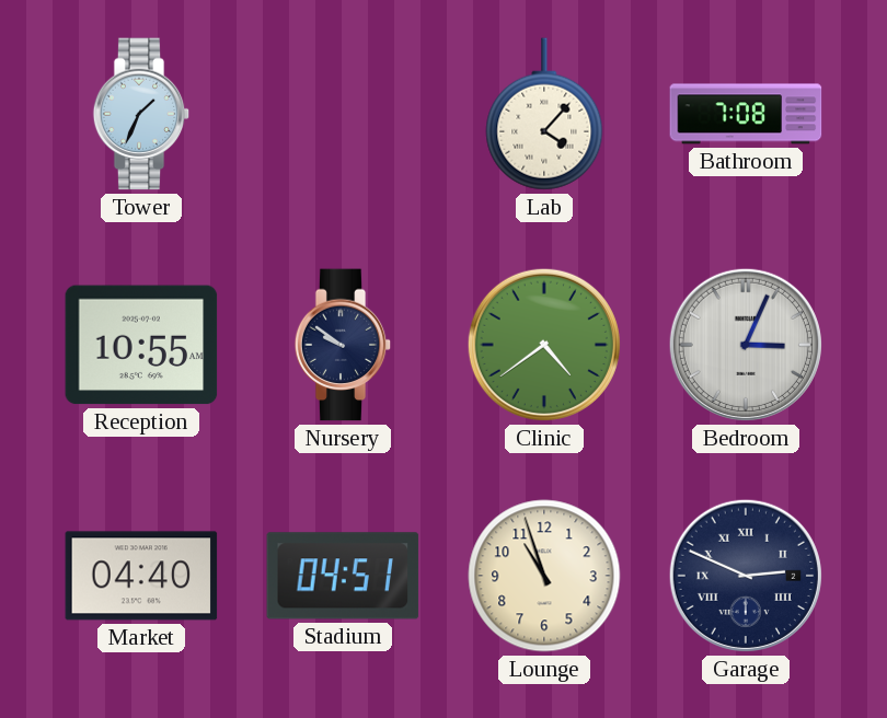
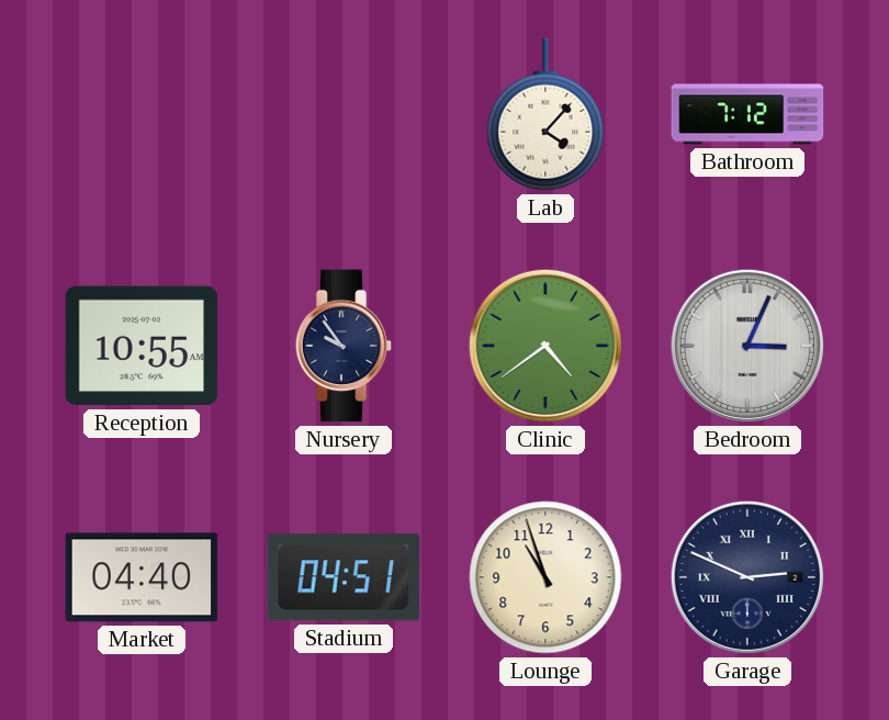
Tower: 1:34 -> none (141, 114)
Bathroom: 7:08 -> 7:12 (747, 114)
Nursery: 9:51 -> 9:54 (344, 346)
